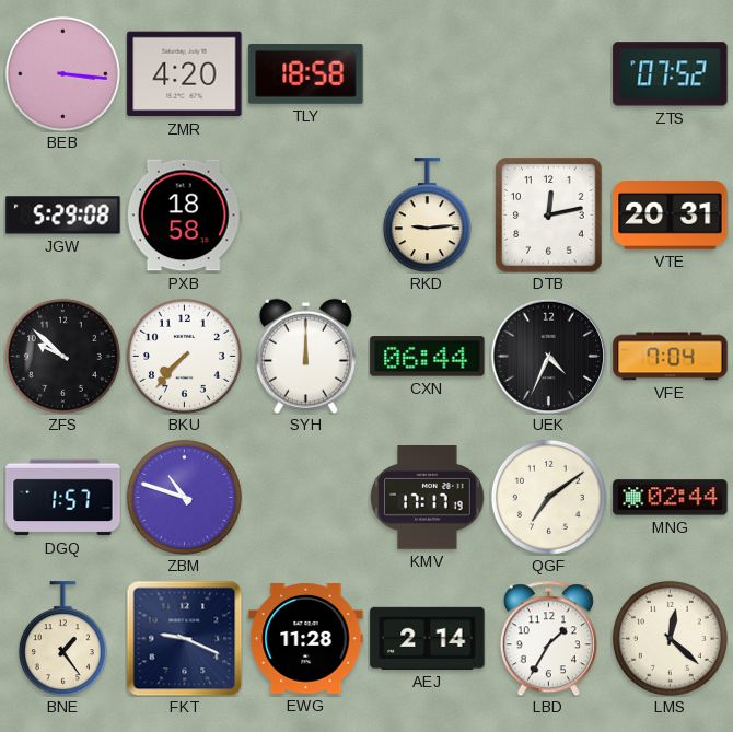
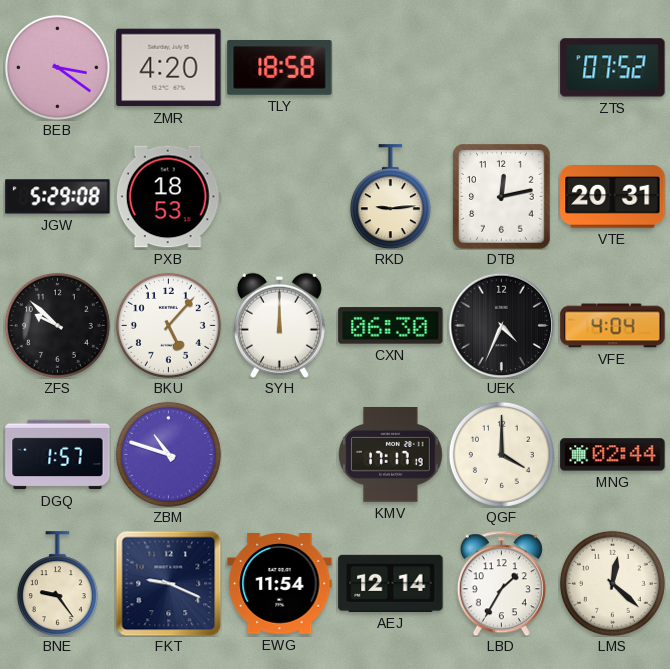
BEB: 3:16 -> 3:21 (57, 67)
PXB: 18:58 -> 18:53 (168, 197)
BKU: 7:37 -> 5:07 (168, 325)
CXN: 06:44 -> 06:30 (391, 326)
VFE: 7:04 -> 4:04 (613, 326)
QGF: 7:09 -> 4:00 (501, 454)
BNE: 1:24 -> 9:24 (57, 584)
EWG: 11:28 -> 11:54 (280, 584)
AEJ: 2:14 -> 12:14 (391, 583)
